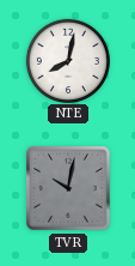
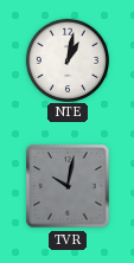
NTE: 8:02 -> 1:02 (66, 59)
